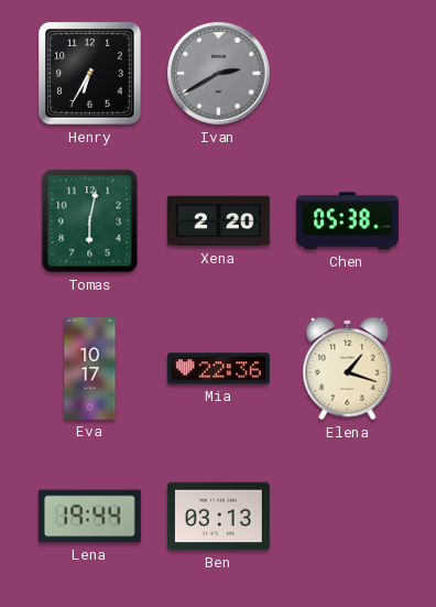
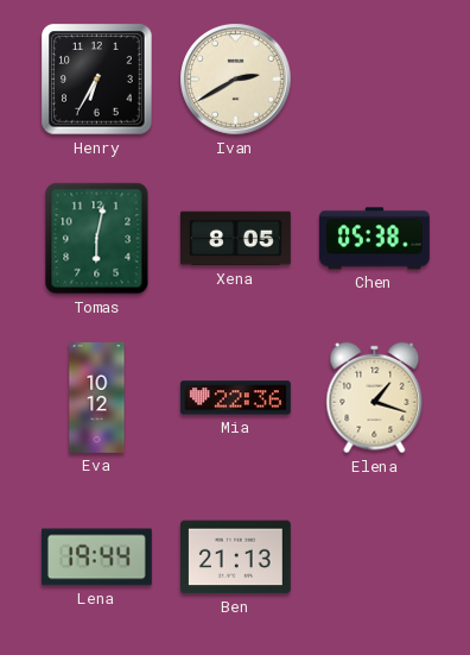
Ivan dial: grey -> cream (236, 80)
Xena: 2:20 -> 8:05 (235, 239)
Eva: 10:17 -> 10:12 (97, 398)
Ben: 03:13 -> 21:13 (235, 558)
